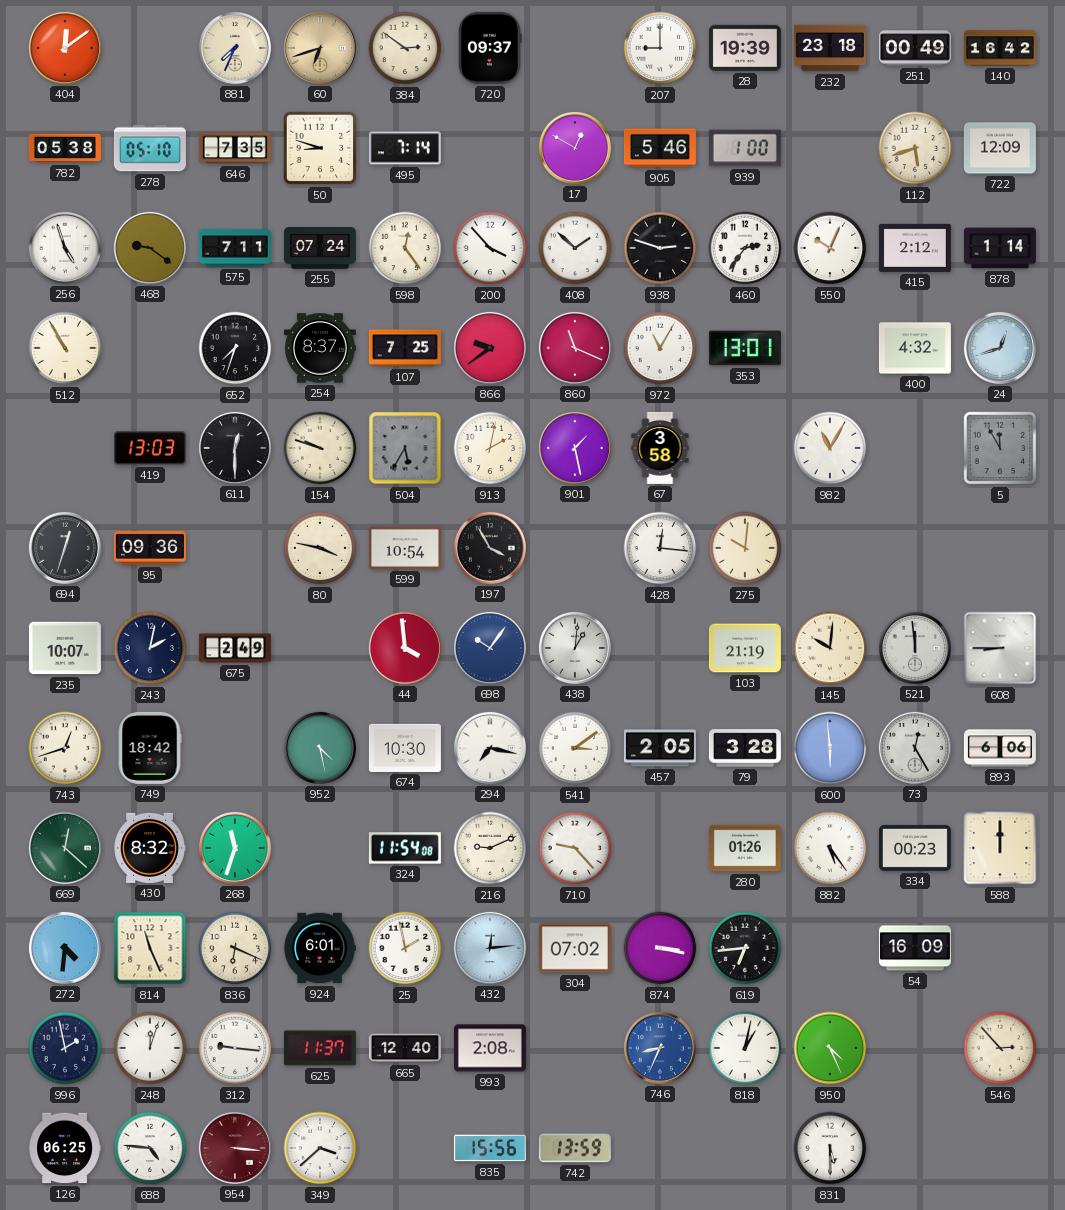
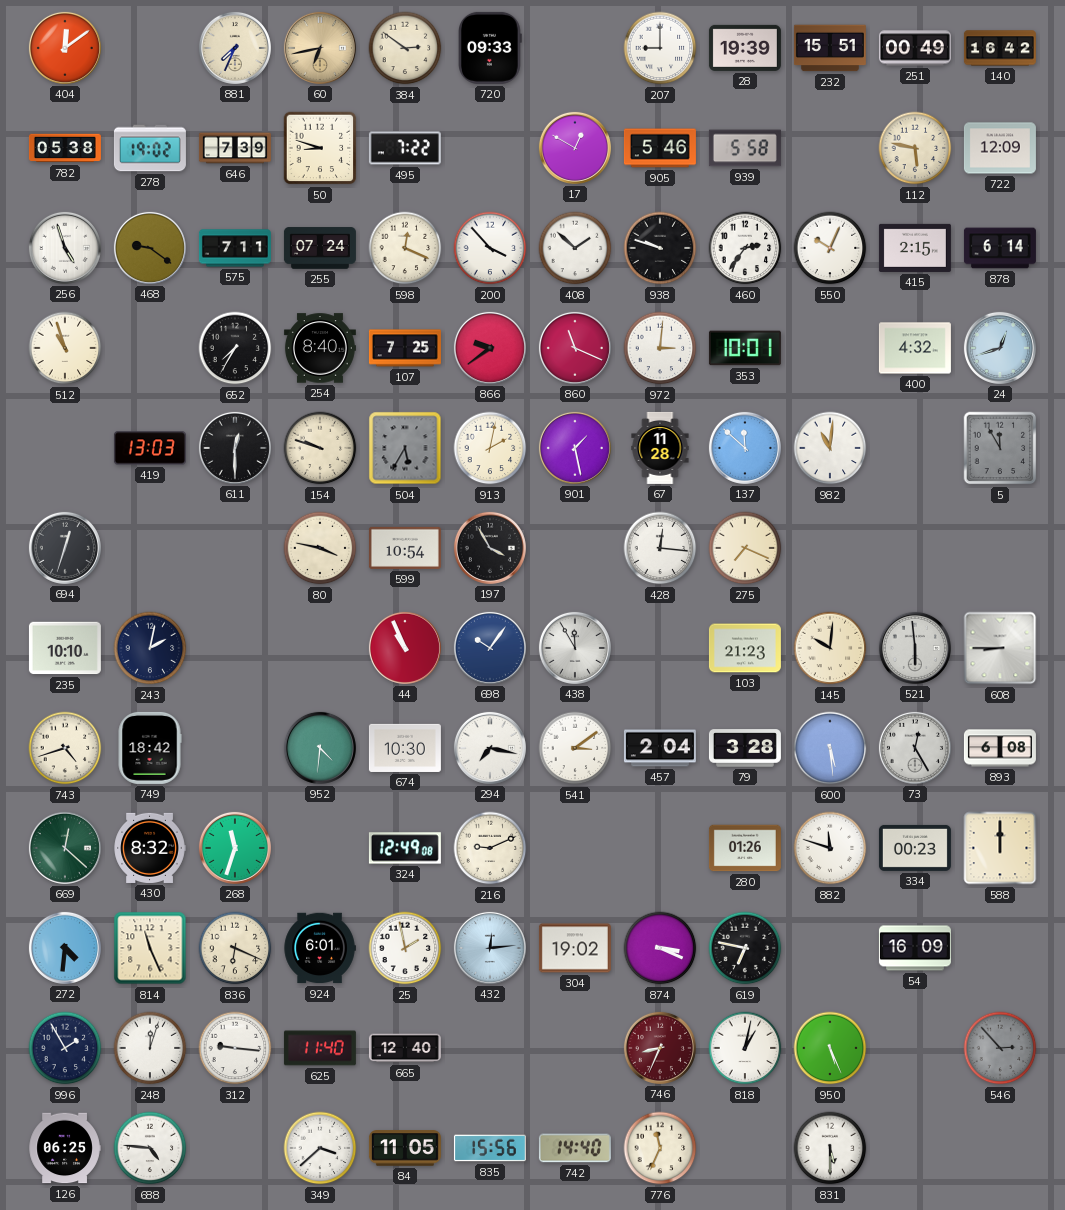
60: 6:42 -> 6:43 (320, 48)
720: 09:37 -> 09:33 (491, 48)
232: 23:18 -> 15:51 (830, 48)
278: 05:10 -> 19:02 (150, 148)
646: 7:35 -> 7:39 (235, 148)
495: 7:14 -> 7:22 (405, 148)
939: 1:00 -> 5:58 (745, 148)
112: 5:42 -> 5:47 (915, 148)
598: 12:24 -> 12:19 (405, 248)
938: 2:48 -> 9:48 (660, 248)
415: 2:12 -> 2:15 (915, 248)
878: 1:14 -> 6:14 (1000, 248)
512: 10:55 -> 10:57 (65, 348)
652: 7:33 -> 7:35 (235, 348)
254: 8:37 -> 8:40 (320, 348)
972: 11:05 -> 3:01 (660, 348)
353: 13:01 -> 10:01 (745, 348)
67: 3:58 -> 11:28 (660, 448)
137: none -> 11:52 (745, 448)
982: 11:05 -> 11:01 (830, 448)
95: 09:36 -> none (150, 548)
275: 10:01 -> 7:19 (745, 548)
235: 10:07 -> 10:10 (65, 648)
675: 2:49 -> none (235, 648)
44: 3:59 -> 10:56 (405, 648)
438: 1:01 -> 11:55 (575, 648)
103: 21:19 -> 21:23 (745, 648)
521: 11:59 -> 5:59 (915, 648)
743: 12:42 -> 4:42 (65, 748)
952: 4:28 -> 4:31 (320, 748)
457: 2:05 -> 2:04 (660, 748)
600: 5:59 -> 5:29 (830, 748)
893: 6:06 -> 6:08 (1000, 748)
324: 11:54 -> 12:49 (405, 848)
710: 9:23 -> none (575, 848)
882: 5:24 -> 11:48 (830, 848)
304: 07:02 -> 19:02 (575, 948)
874: 3:17 -> 3:19 (660, 948)
619: 6:44 -> 6:47 (745, 948)
996: 1:58 -> 1:55 (65, 1048)
625: 11:37 -> 11:40 (320, 1048)
993: 2:08 -> none (490, 1048)
746 dial: blue -> burgundy (660, 1048)
950: 4:26 -> 5:26 (830, 1048)
546 dial: cream -> grey (1000, 1048)
954: 3:16 -> none (235, 1148)
84: none -> 11:05 (405, 1148)
742: 13:59 -> 14:40 (575, 1148)
776: none -> 11:34 (660, 1148)
